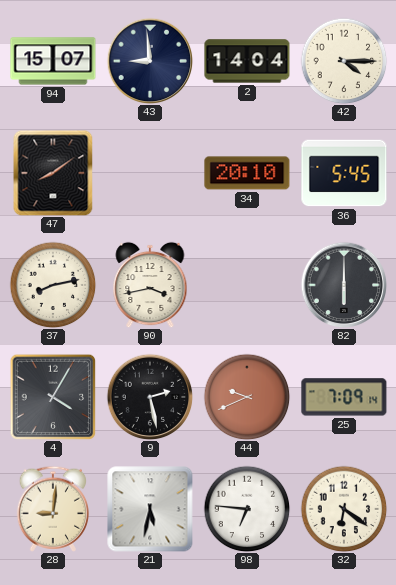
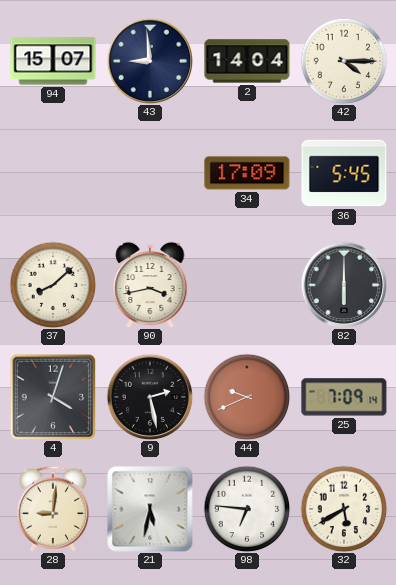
47: 8:09 -> none (53, 173)
34: 20:10 -> 17:09 (247, 173)
37: 8:13 -> 8:08 (53, 285)
4: 4:05 -> 4:03 (53, 397)
32: 6:21 -> 5:40 (344, 509)
